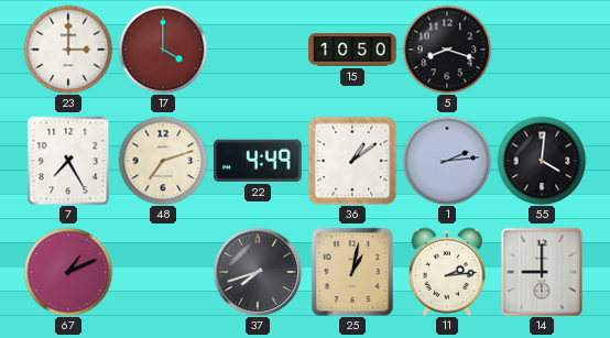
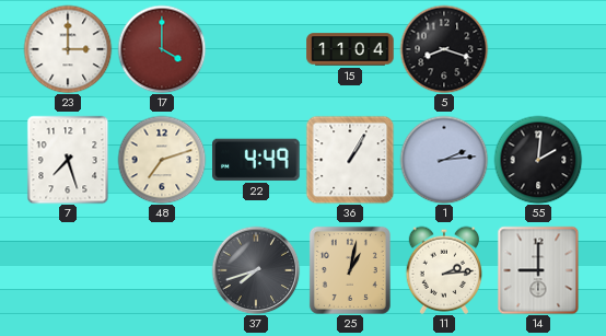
15: 10:50 -> 11:04 (350, 49)
7: 7:25 -> 7:27 (68, 160)
36: 1:09 -> 1:05 (350, 160)
55: 4:01 -> 2:01 (538, 160)
67: 1:11 -> none (68, 272)
